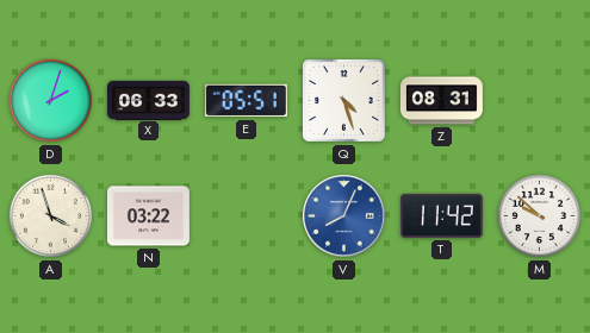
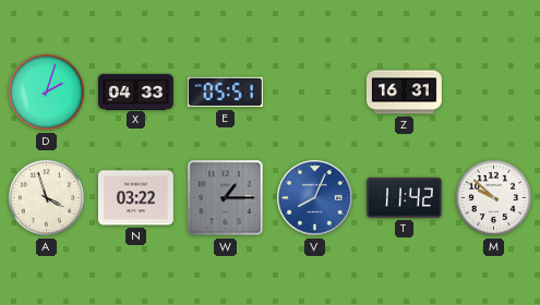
X: 06:33 -> 04:33 (135, 91)
Q: 4:27 -> none (343, 100)
Z: 08:31 -> 16:31 (404, 93)
W: none -> 1:15 (226, 198)
